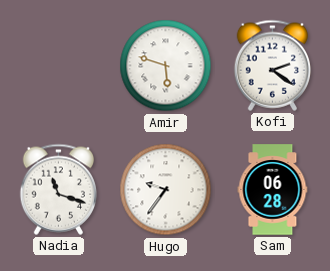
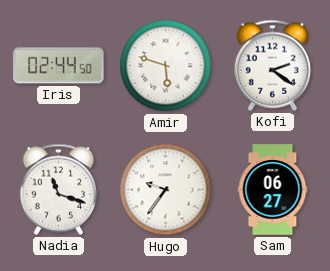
Iris: none -> 02:44 (59, 66)
Sam: 06:28 -> 06:27 (273, 190)
